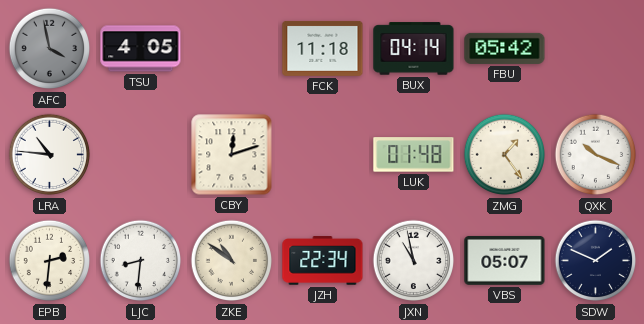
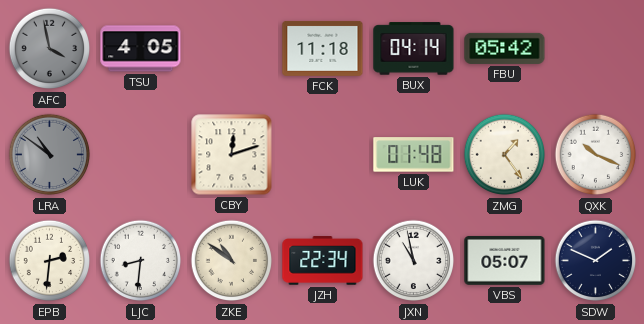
LRA: 10:46 -> 10:51 (50, 155)
LRA dial: white -> grey (50, 155)
